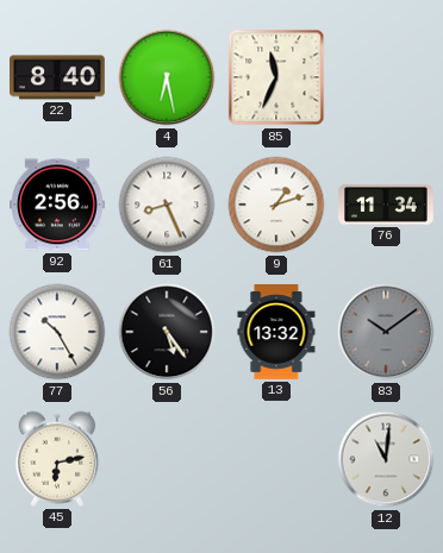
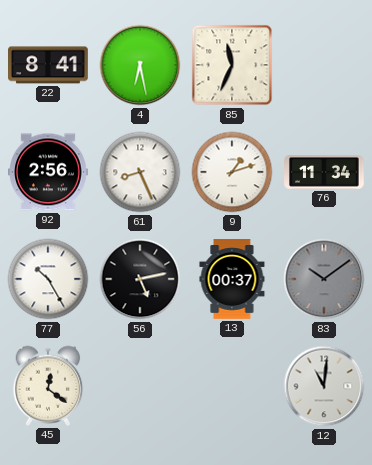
22: 8:40 -> 8:41 (49, 65)
56: 5:24 -> 5:13 (140, 279)
13: 13:32 -> 00:37 (232, 279)
45: 6:13 -> 12:21 (48, 386)
